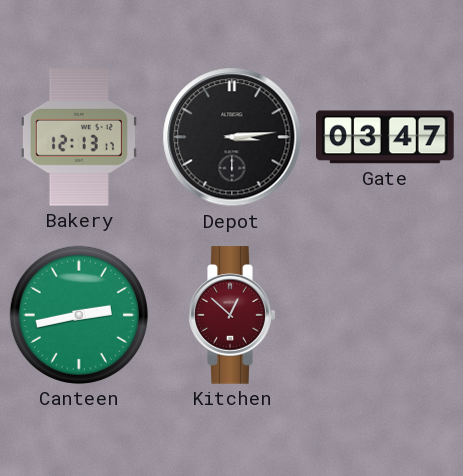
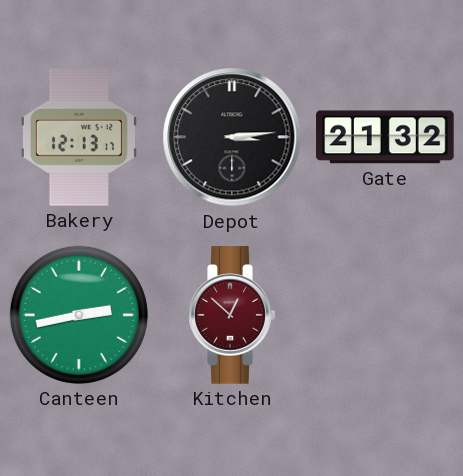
Gate: 03:47 -> 21:32 (385, 137)
